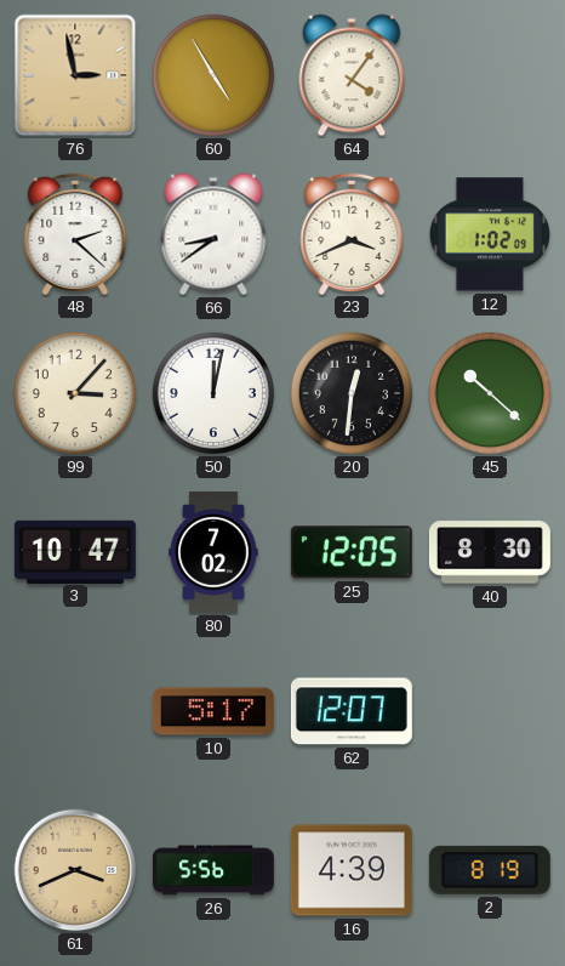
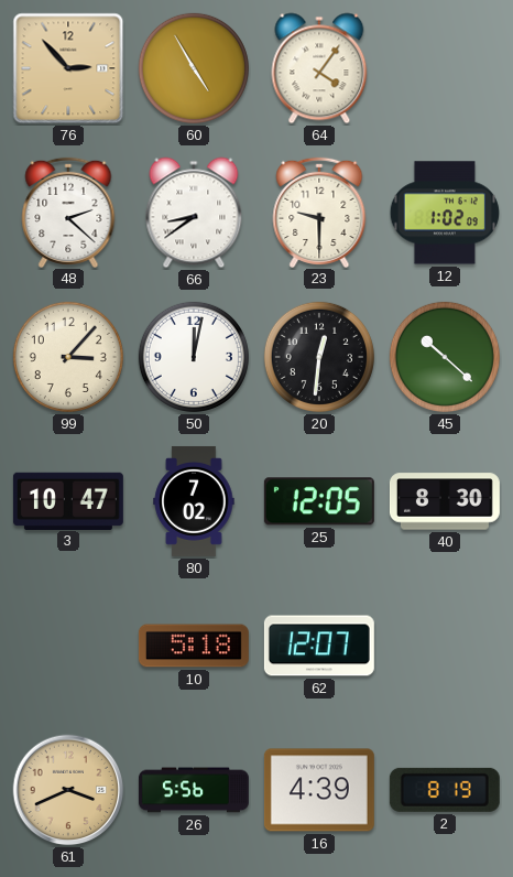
76: 2:58 -> 2:53 (68, 68)
23: 3:41 -> 9:30 (319, 212)
10: 5:17 -> 5:18 (194, 646)
